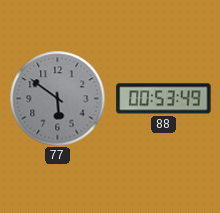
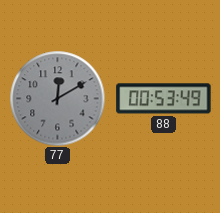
77: 5:51 -> 12:10 (57, 98)
